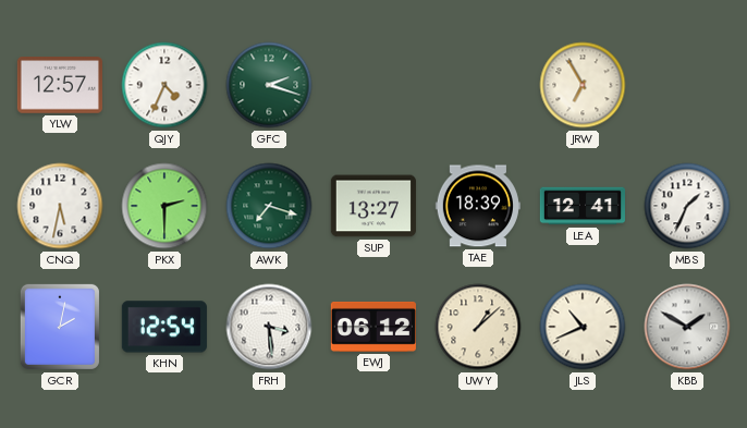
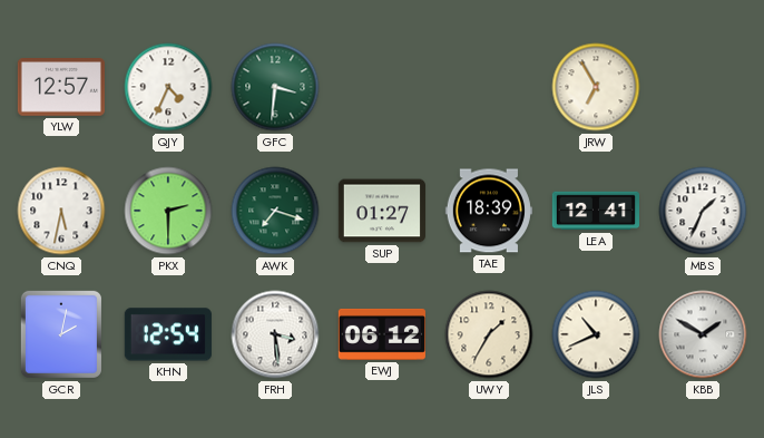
GFC: 2:18 -> 3:31 (275, 87)
SUP: 13:27 -> 01:27 (382, 211)
UWY: 1:08 -> 1:35 (489, 334)
